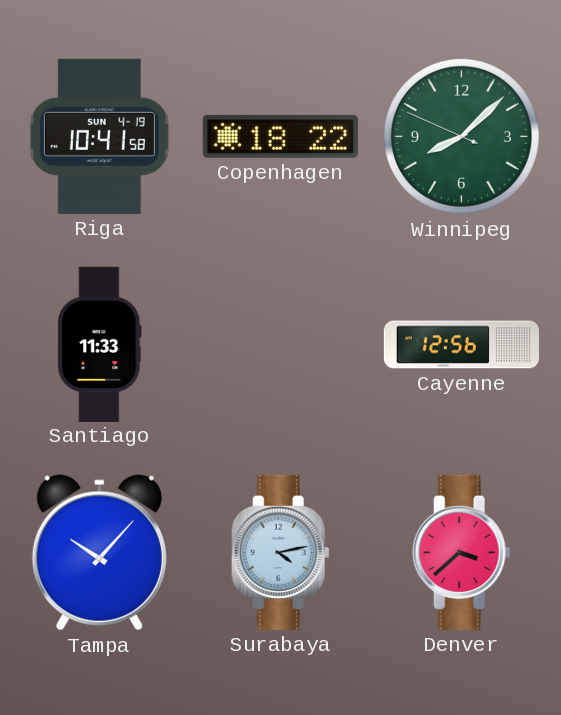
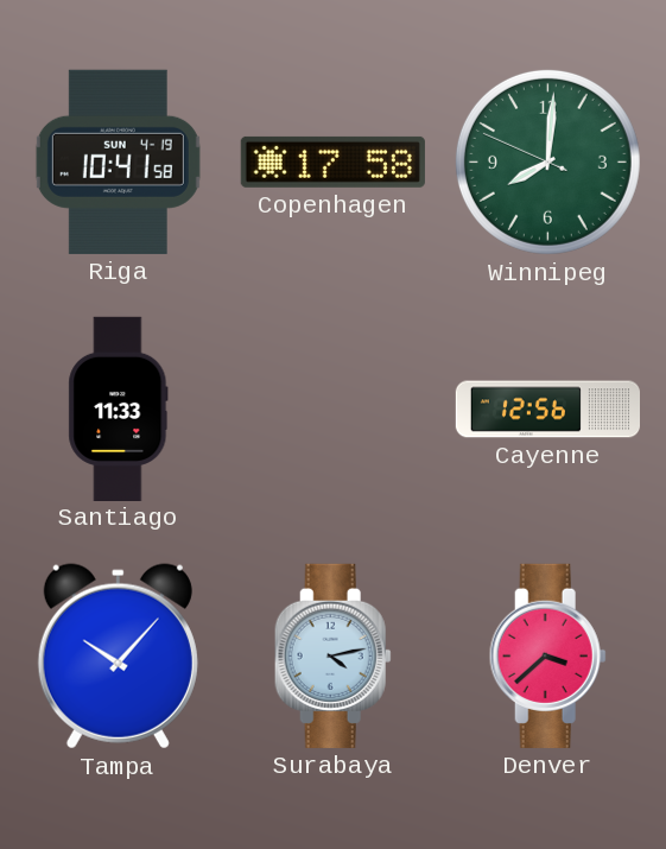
Copenhagen: 18:22 -> 17:58 (332, 161)
Winnipeg: 8:07 -> 8:00 (547, 161)
